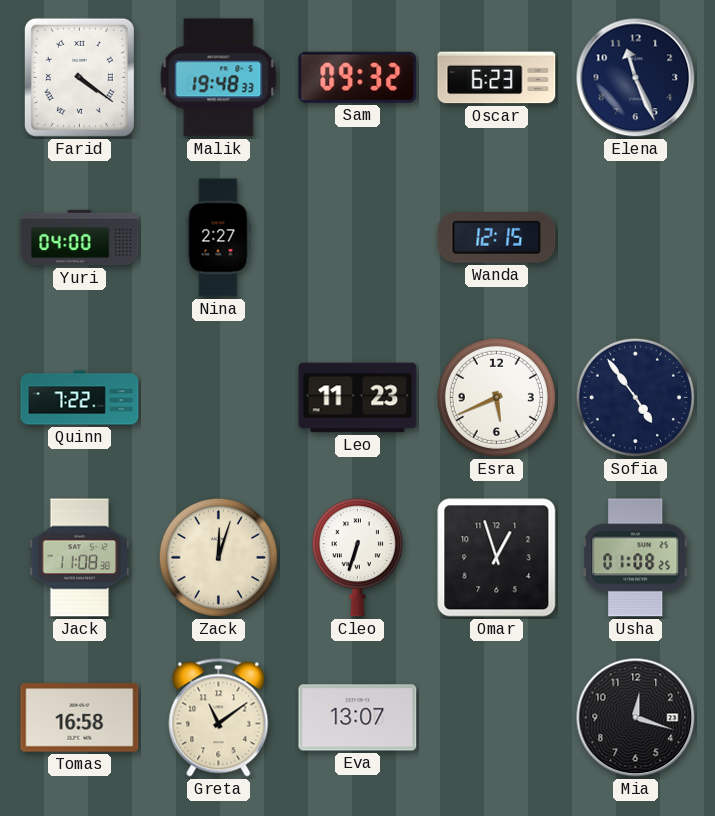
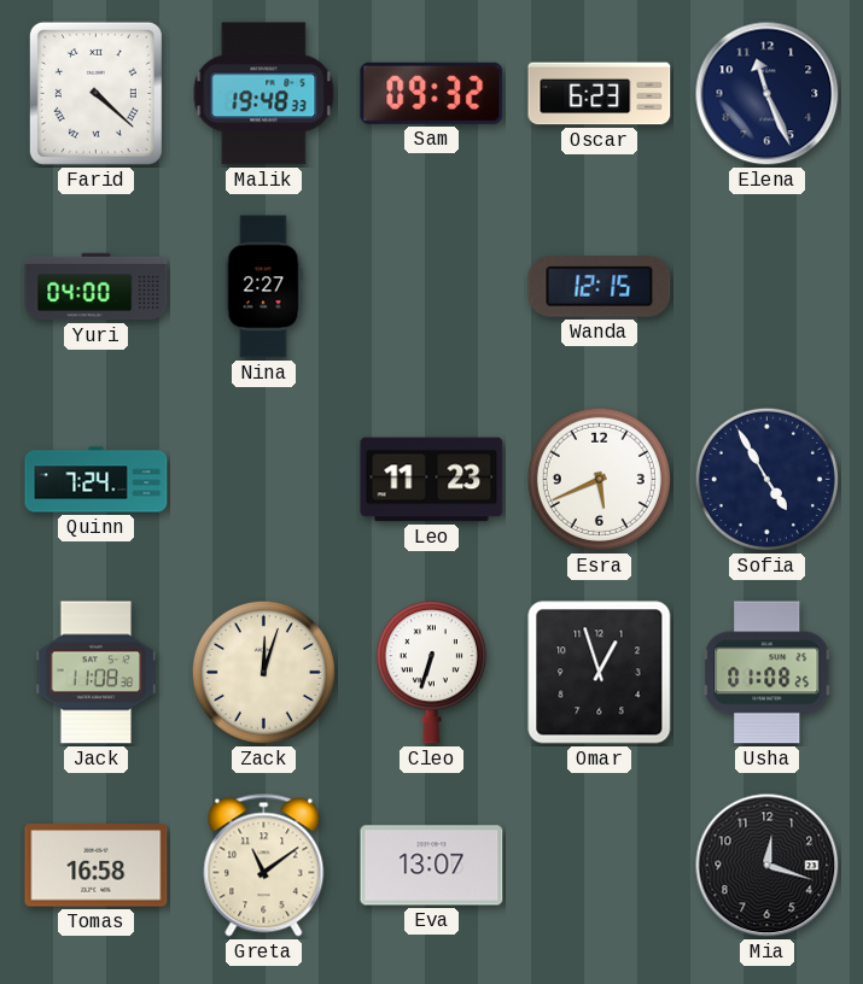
Farid: 4:21 -> 4:22 (95, 93)
Quinn: 7:22 -> 7:24 (97, 480)
Sofia: 4:54 -> 4:55 (766, 479)
